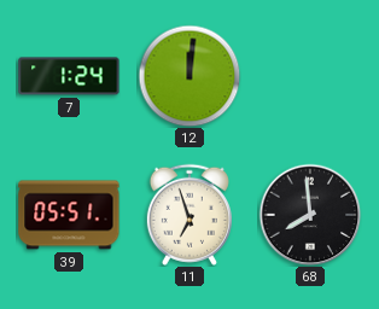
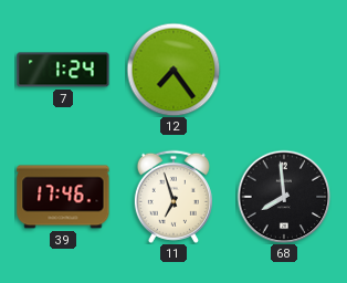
12: 12:01 -> 7:24 (173, 70)
39: 05:51 -> 17:46 (63, 197)
